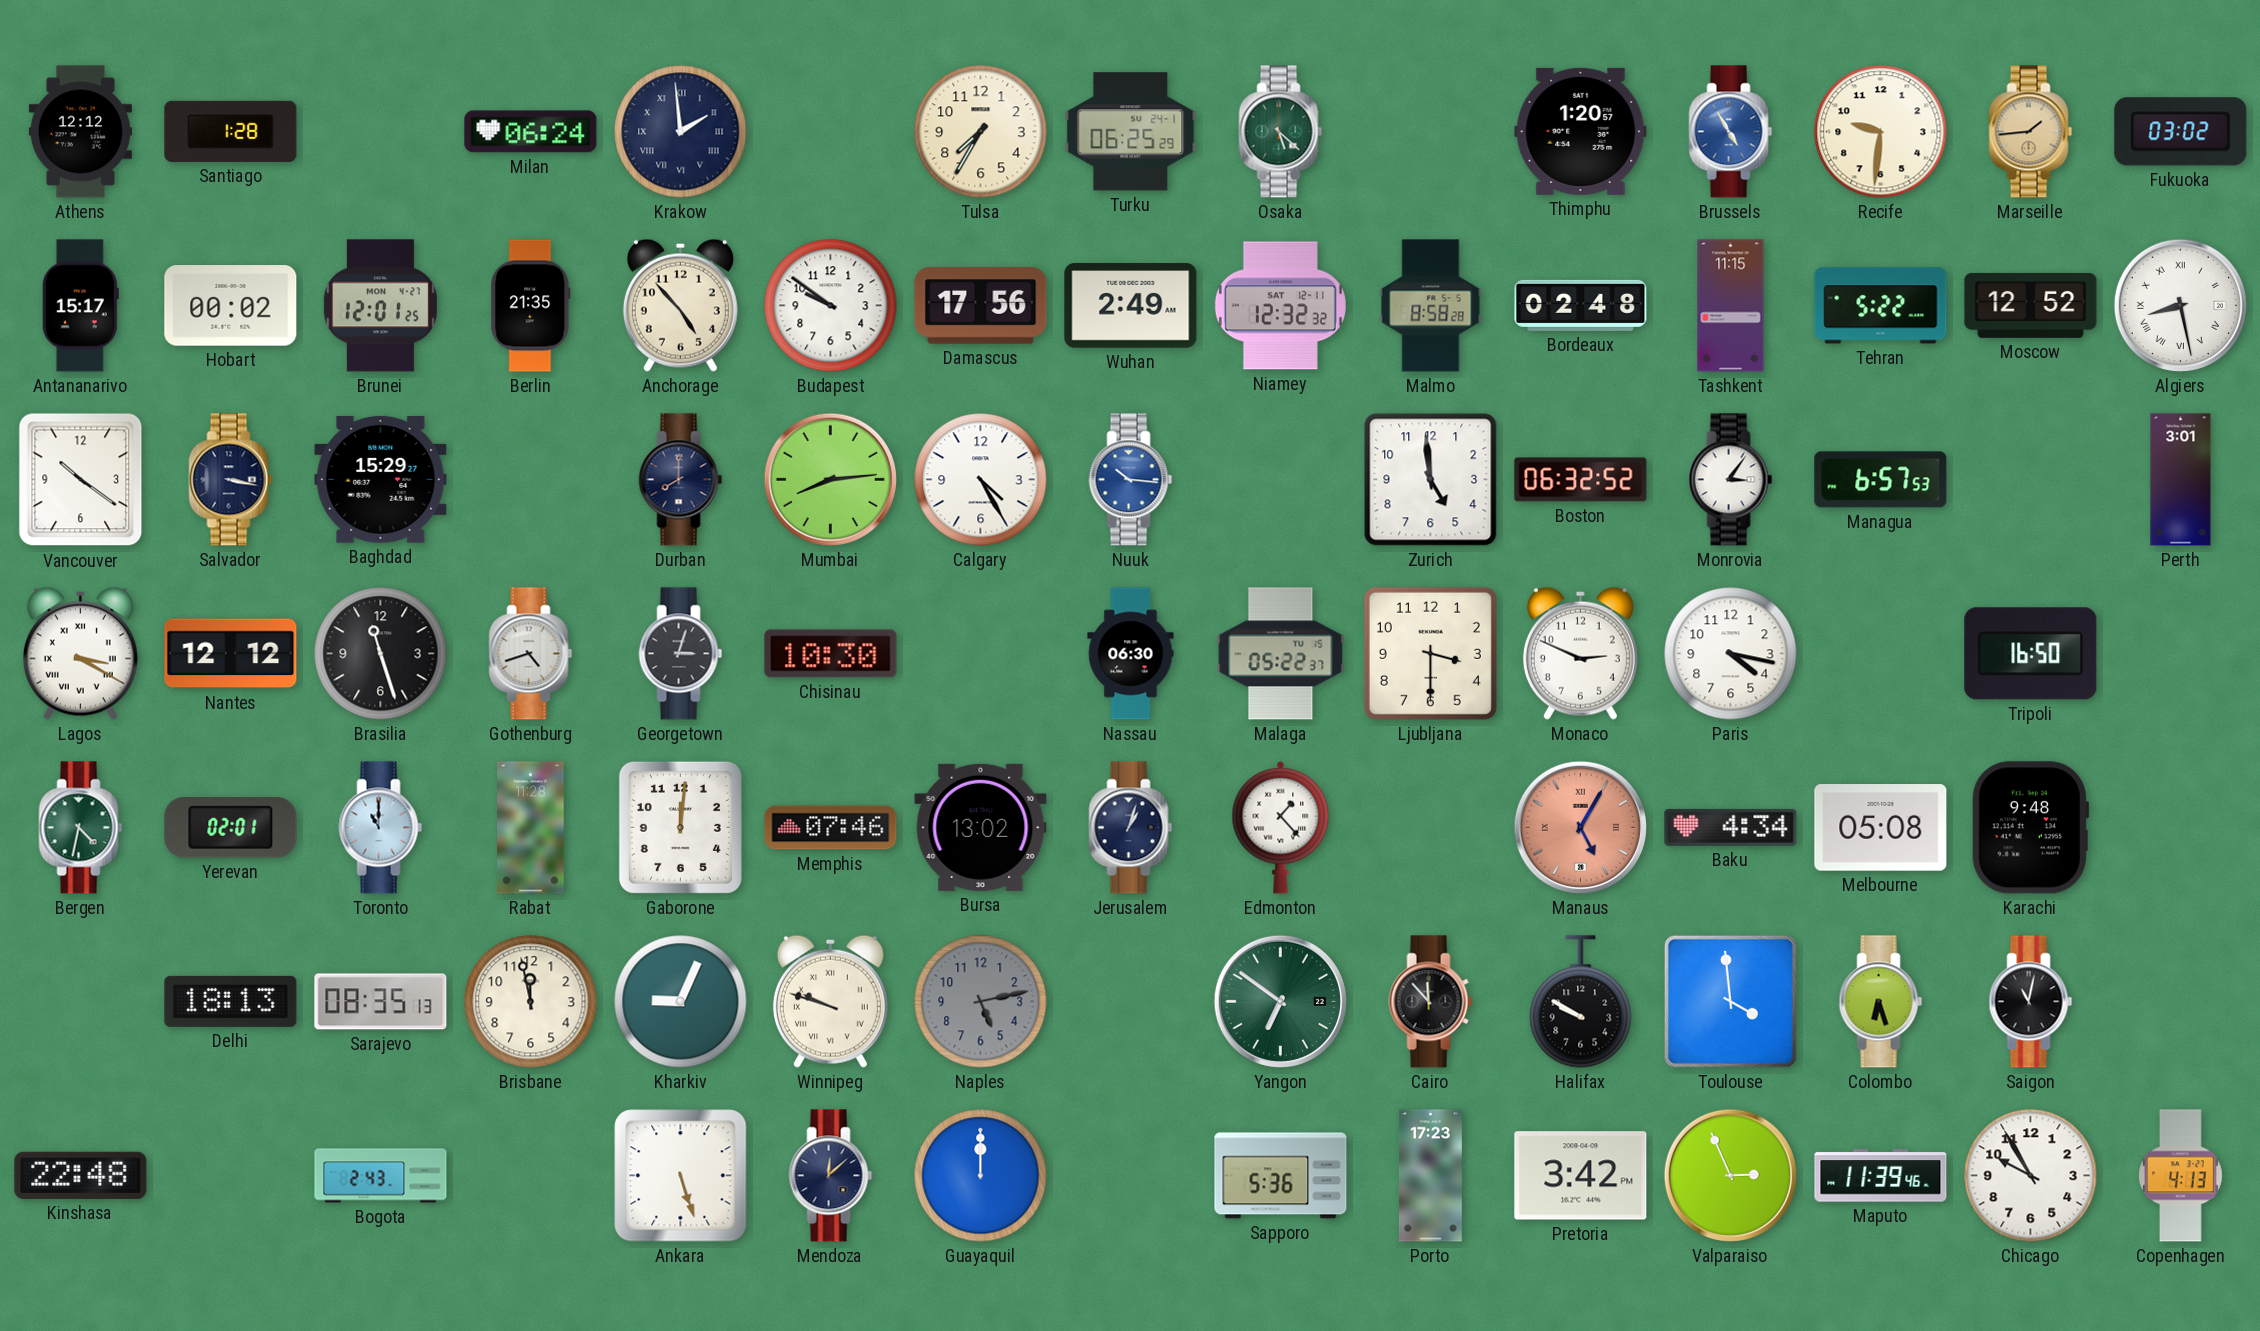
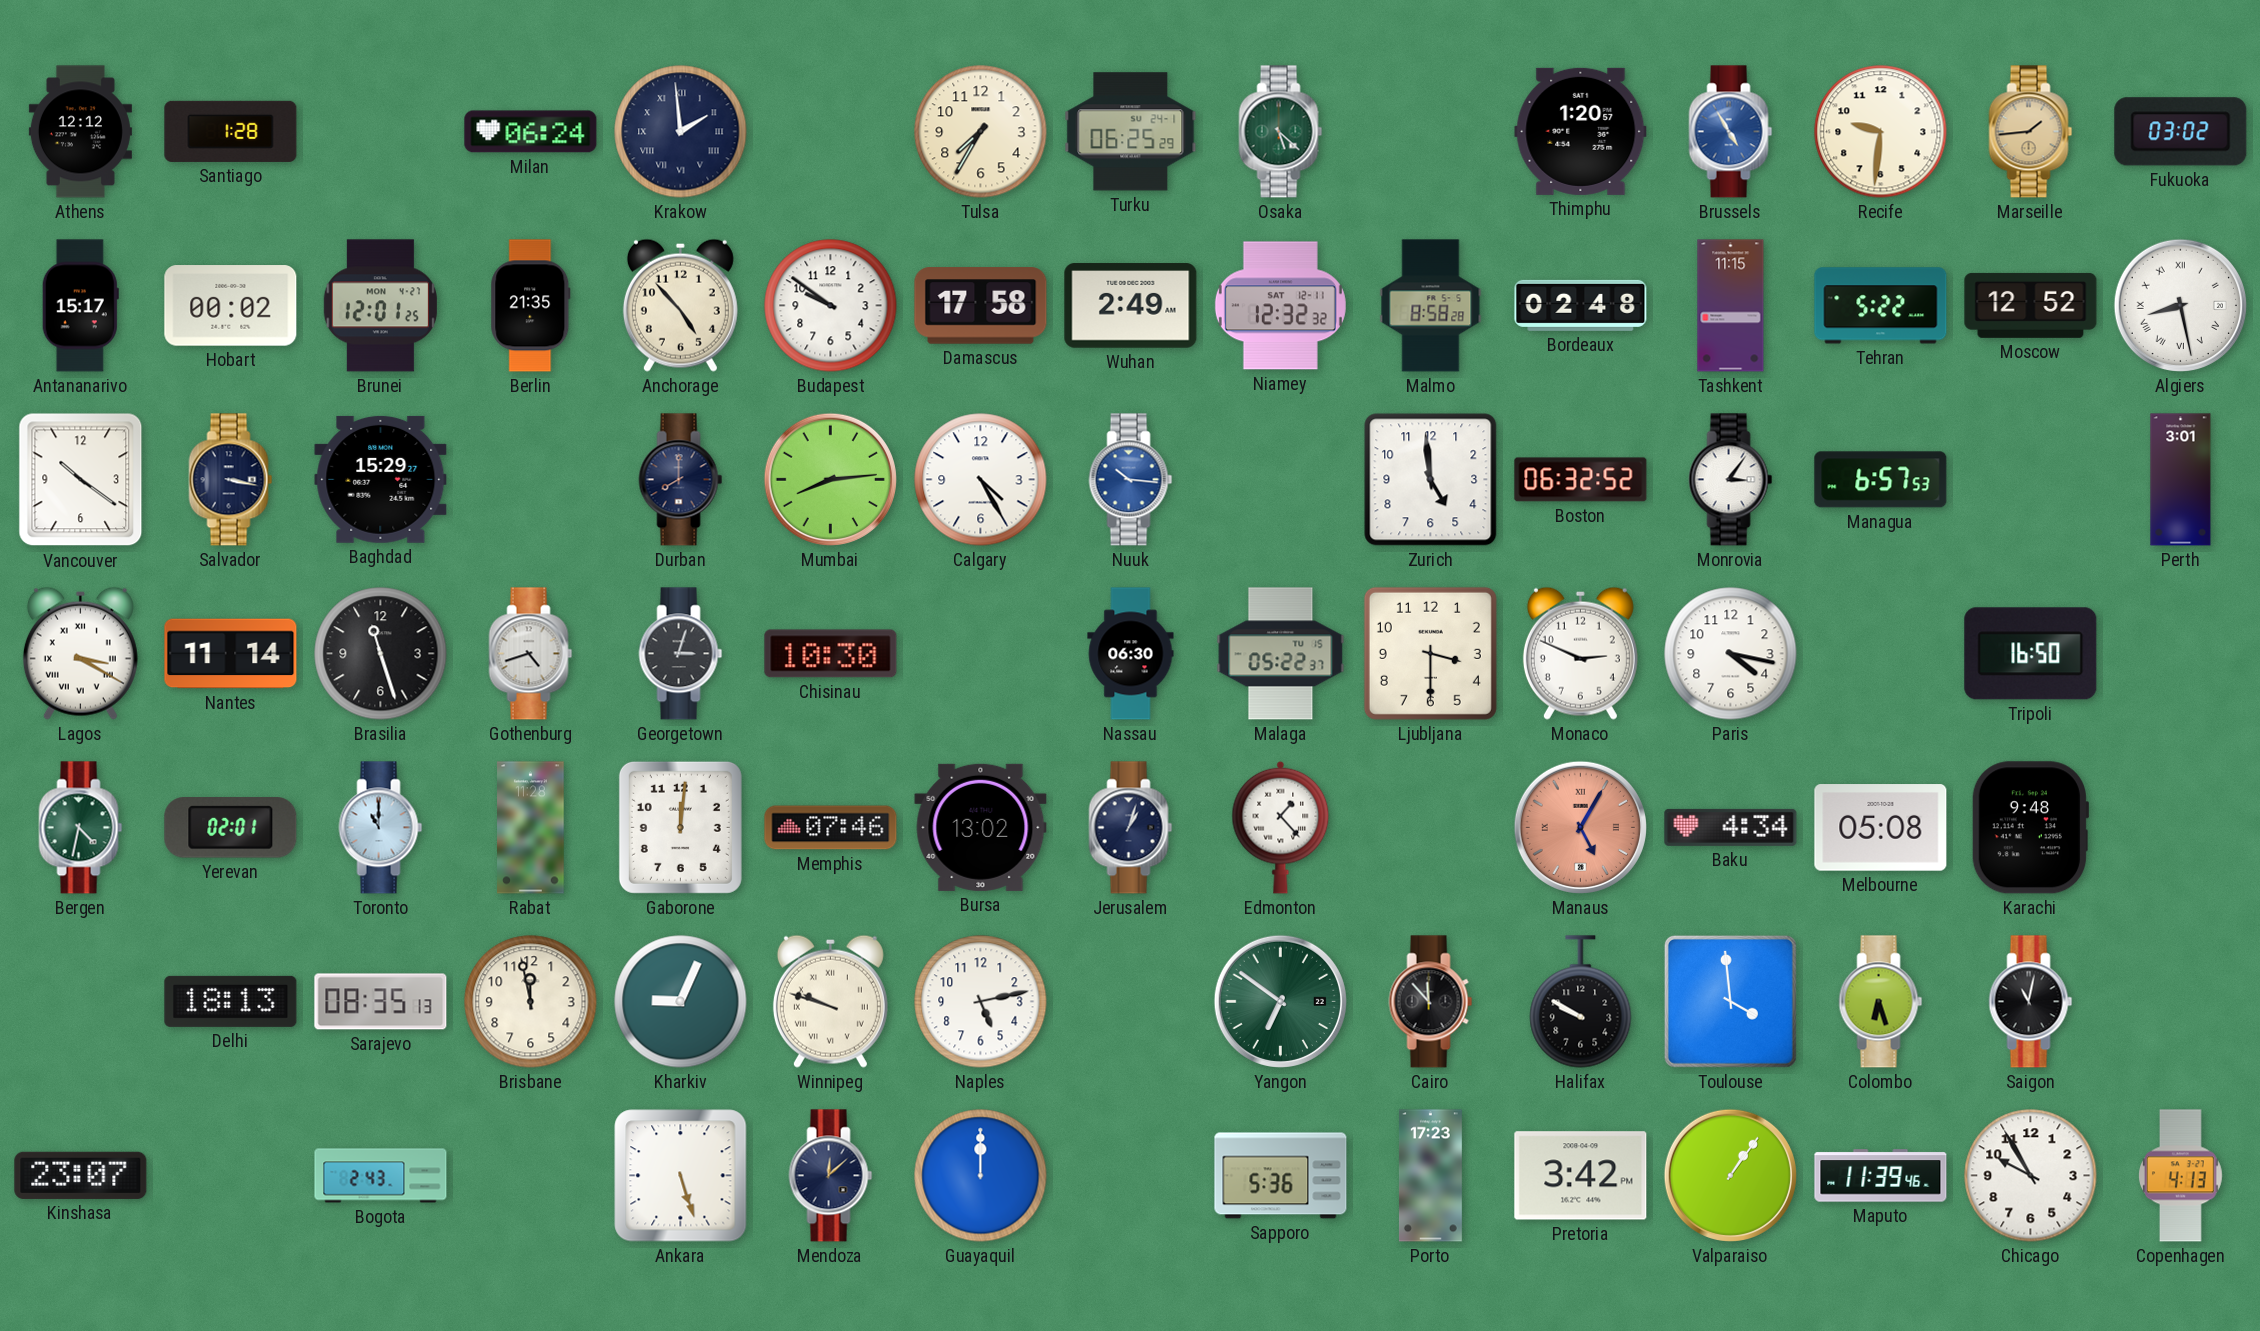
Damascus: 17:56 -> 17:58 (981, 306)
Nantes: 12:12 -> 11:14 (231, 654)
Naples dial: grey -> white (981, 1002)
Kinshasa: 22:48 -> 23:07 (81, 1175)
Valparaiso: 2:56 -> 1:06 (1730, 1175)
